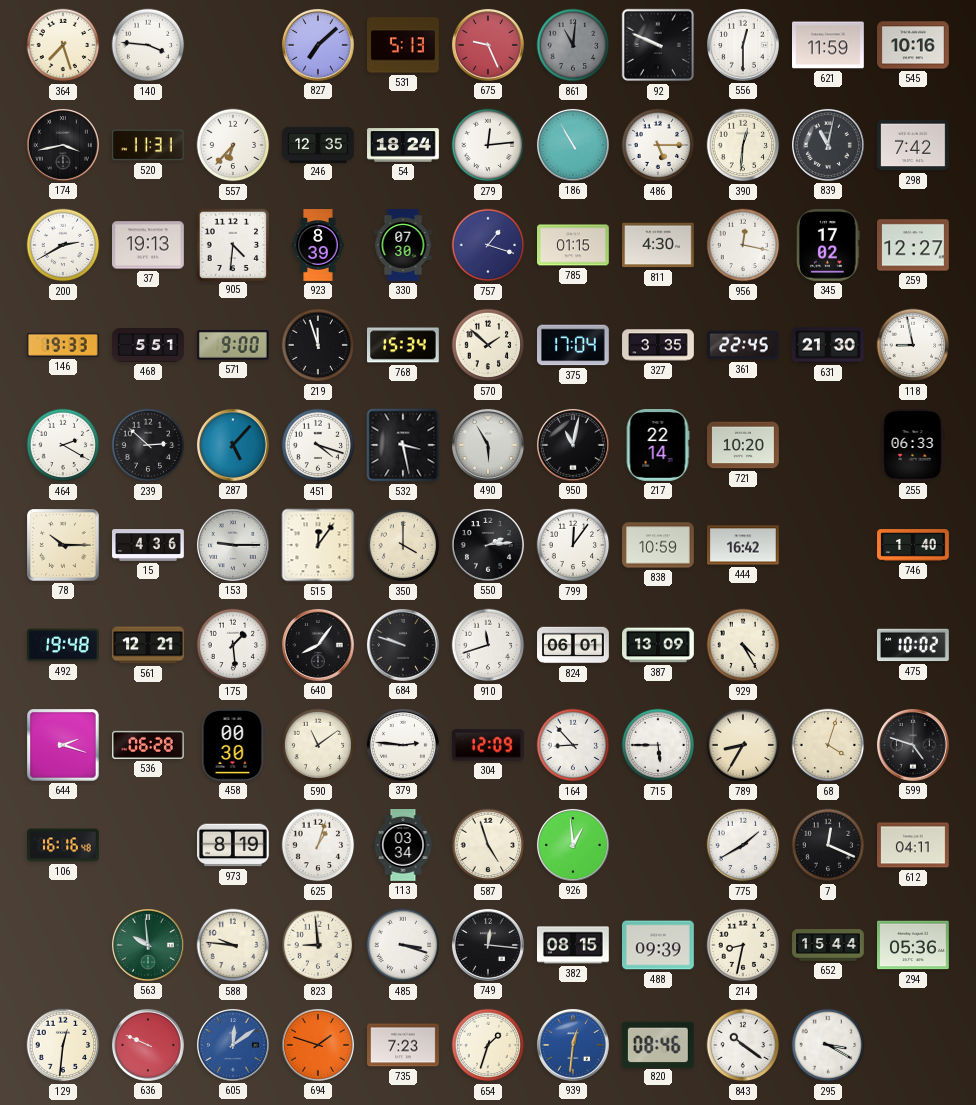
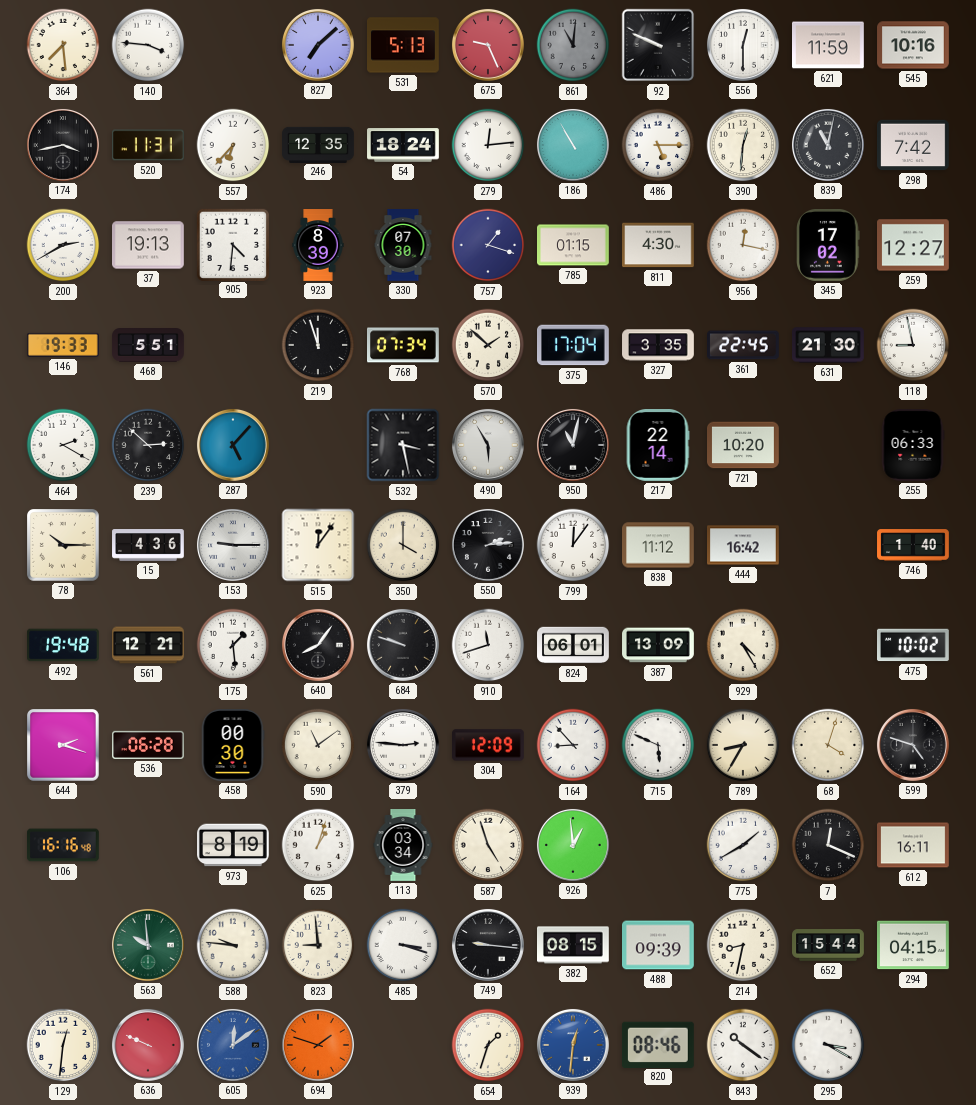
364: 7:27 -> 7:29 (63, 45)
571: 9:00 -> none (233, 345)
768: 15:34 -> 07:34 (404, 345)
451: 4:18 -> none (318, 445)
838: 10:59 -> 11:12 (659, 545)
715: 5:45 -> 5:49 (658, 745)
612: 04:11 -> 16:11 (914, 845)
749: 12:16 -> 9:16 (488, 945)
294: 05:36 -> 04:15 (914, 945)
735: 7:23 -> none (404, 1045)
